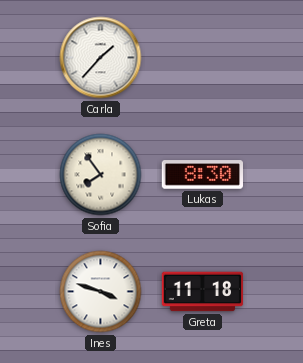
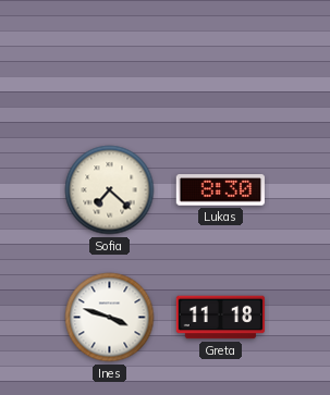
Carla: 1:37 -> none (101, 58)
Sofia: 7:54 -> 7:22 (110, 190)
